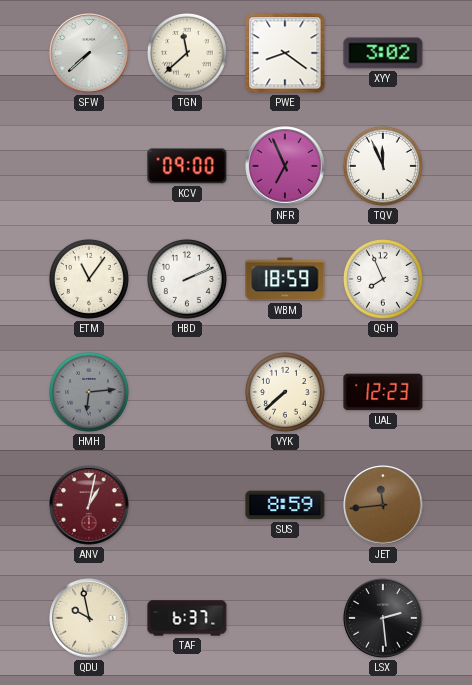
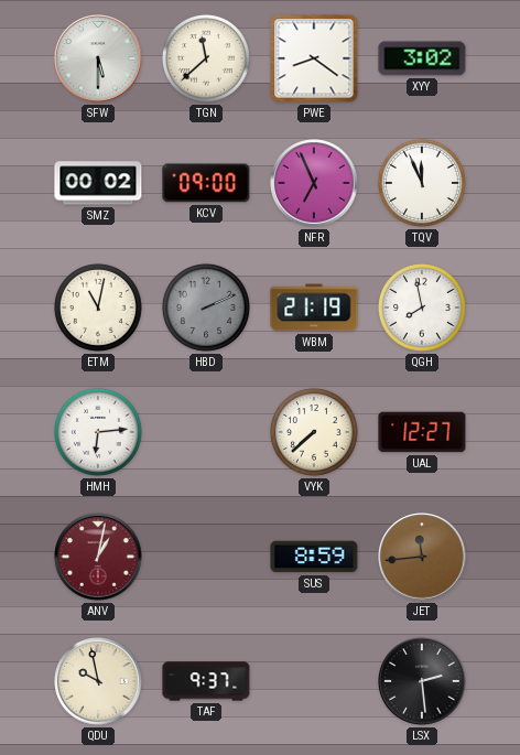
SFW: 7:38 -> 5:30 (98, 58)
SMZ: none -> 00:02 (98, 183)
ETM: 11:06 -> 11:02 (98, 308)
HBD dial: white -> grey (206, 308)
WBM: 18:59 -> 21:19 (314, 308)
QGH: 7:56 -> 7:58 (422, 308)
HMH dial: grey -> white (98, 432)
UAL: 12:23 -> 12:27 (422, 432)
TAF: 6:37 -> 9:37 (206, 681)
